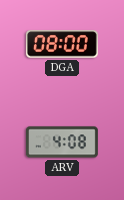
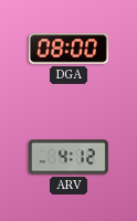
ARV: 4:08 -> 4:12 (68, 157)
